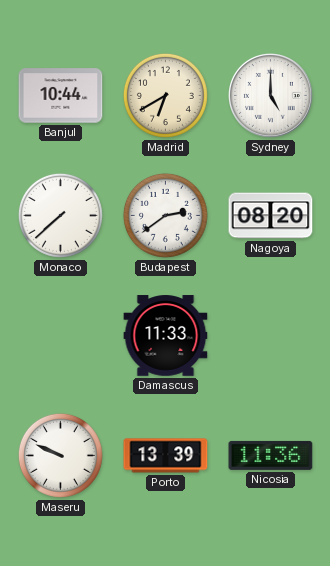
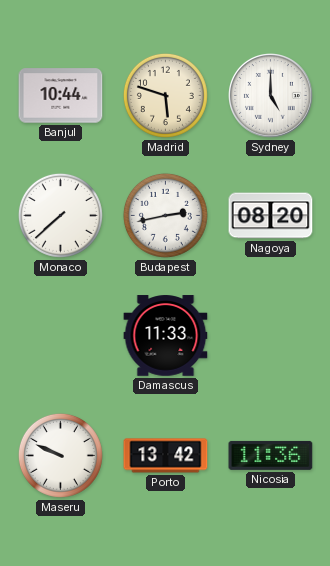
Madrid: 6:40 -> 5:48 (165, 95)
Budapest: 2:39 -> 2:43 (165, 215)
Porto: 13:39 -> 13:42 (166, 456)
